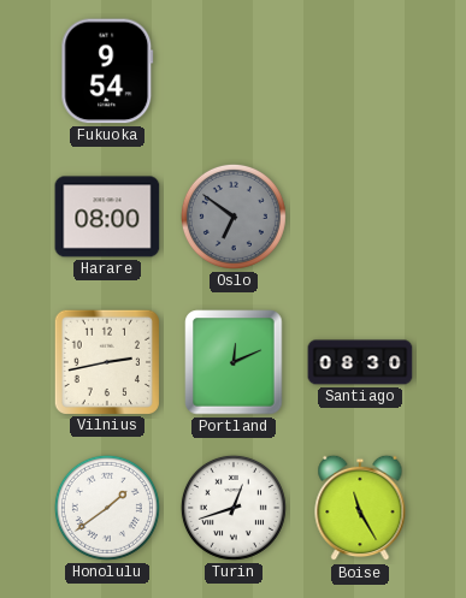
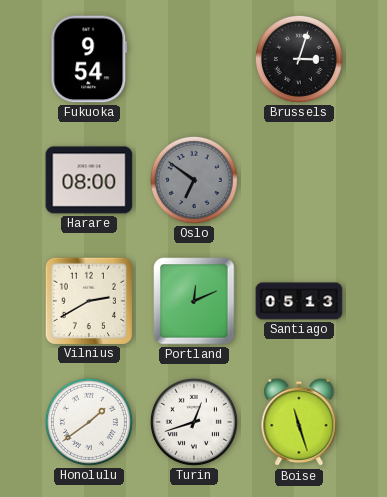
Brussels: none -> 3:03 (299, 59)
Vilnius: 2:43 -> 2:40 (88, 300)
Santiago: 08:30 -> 05:13 (299, 301)
Boise: 11:25 -> 11:27 (299, 422)
